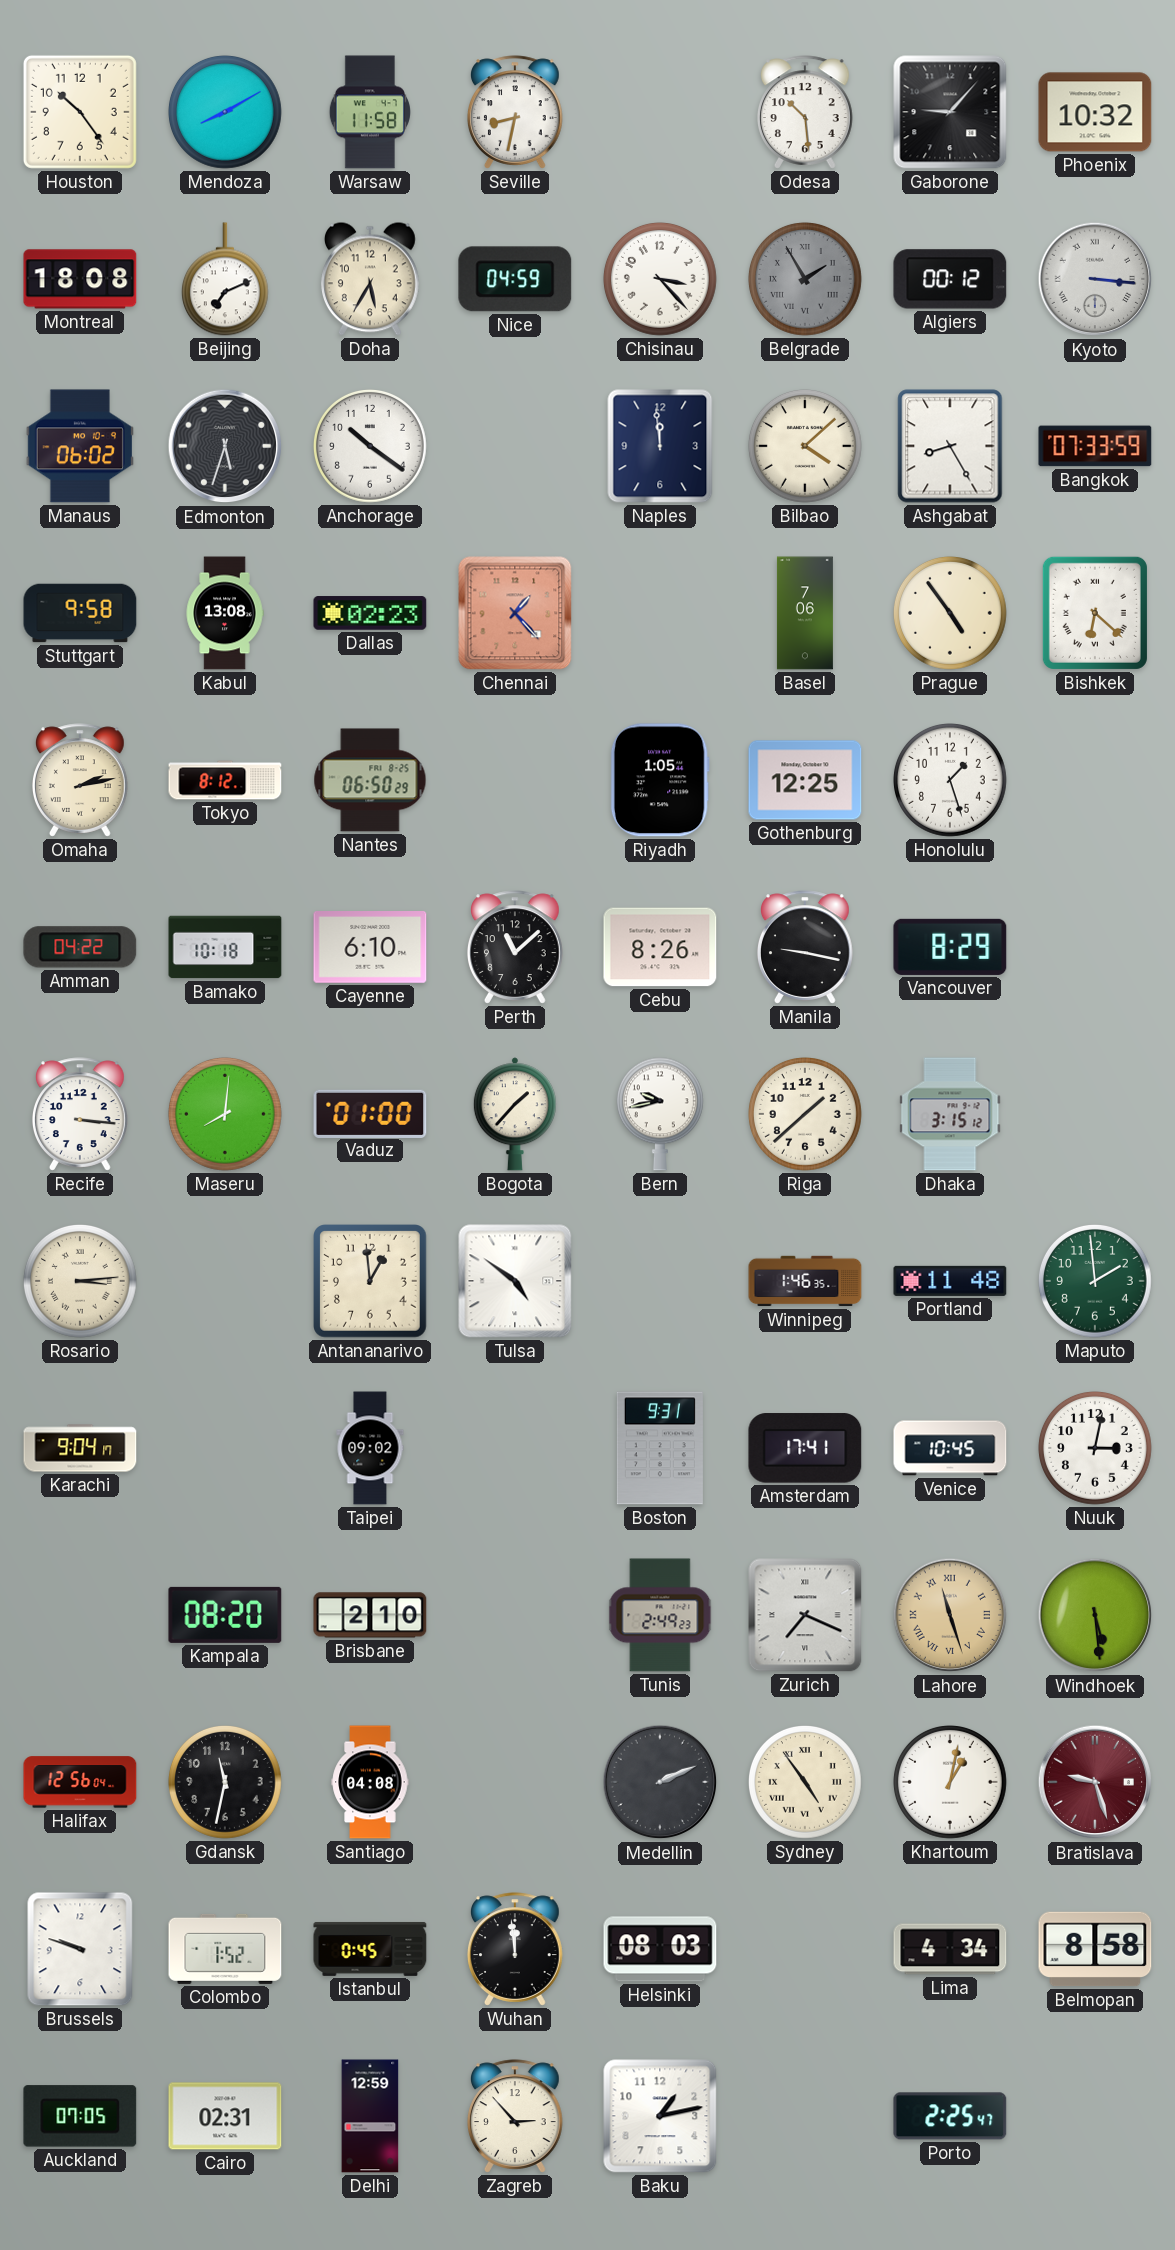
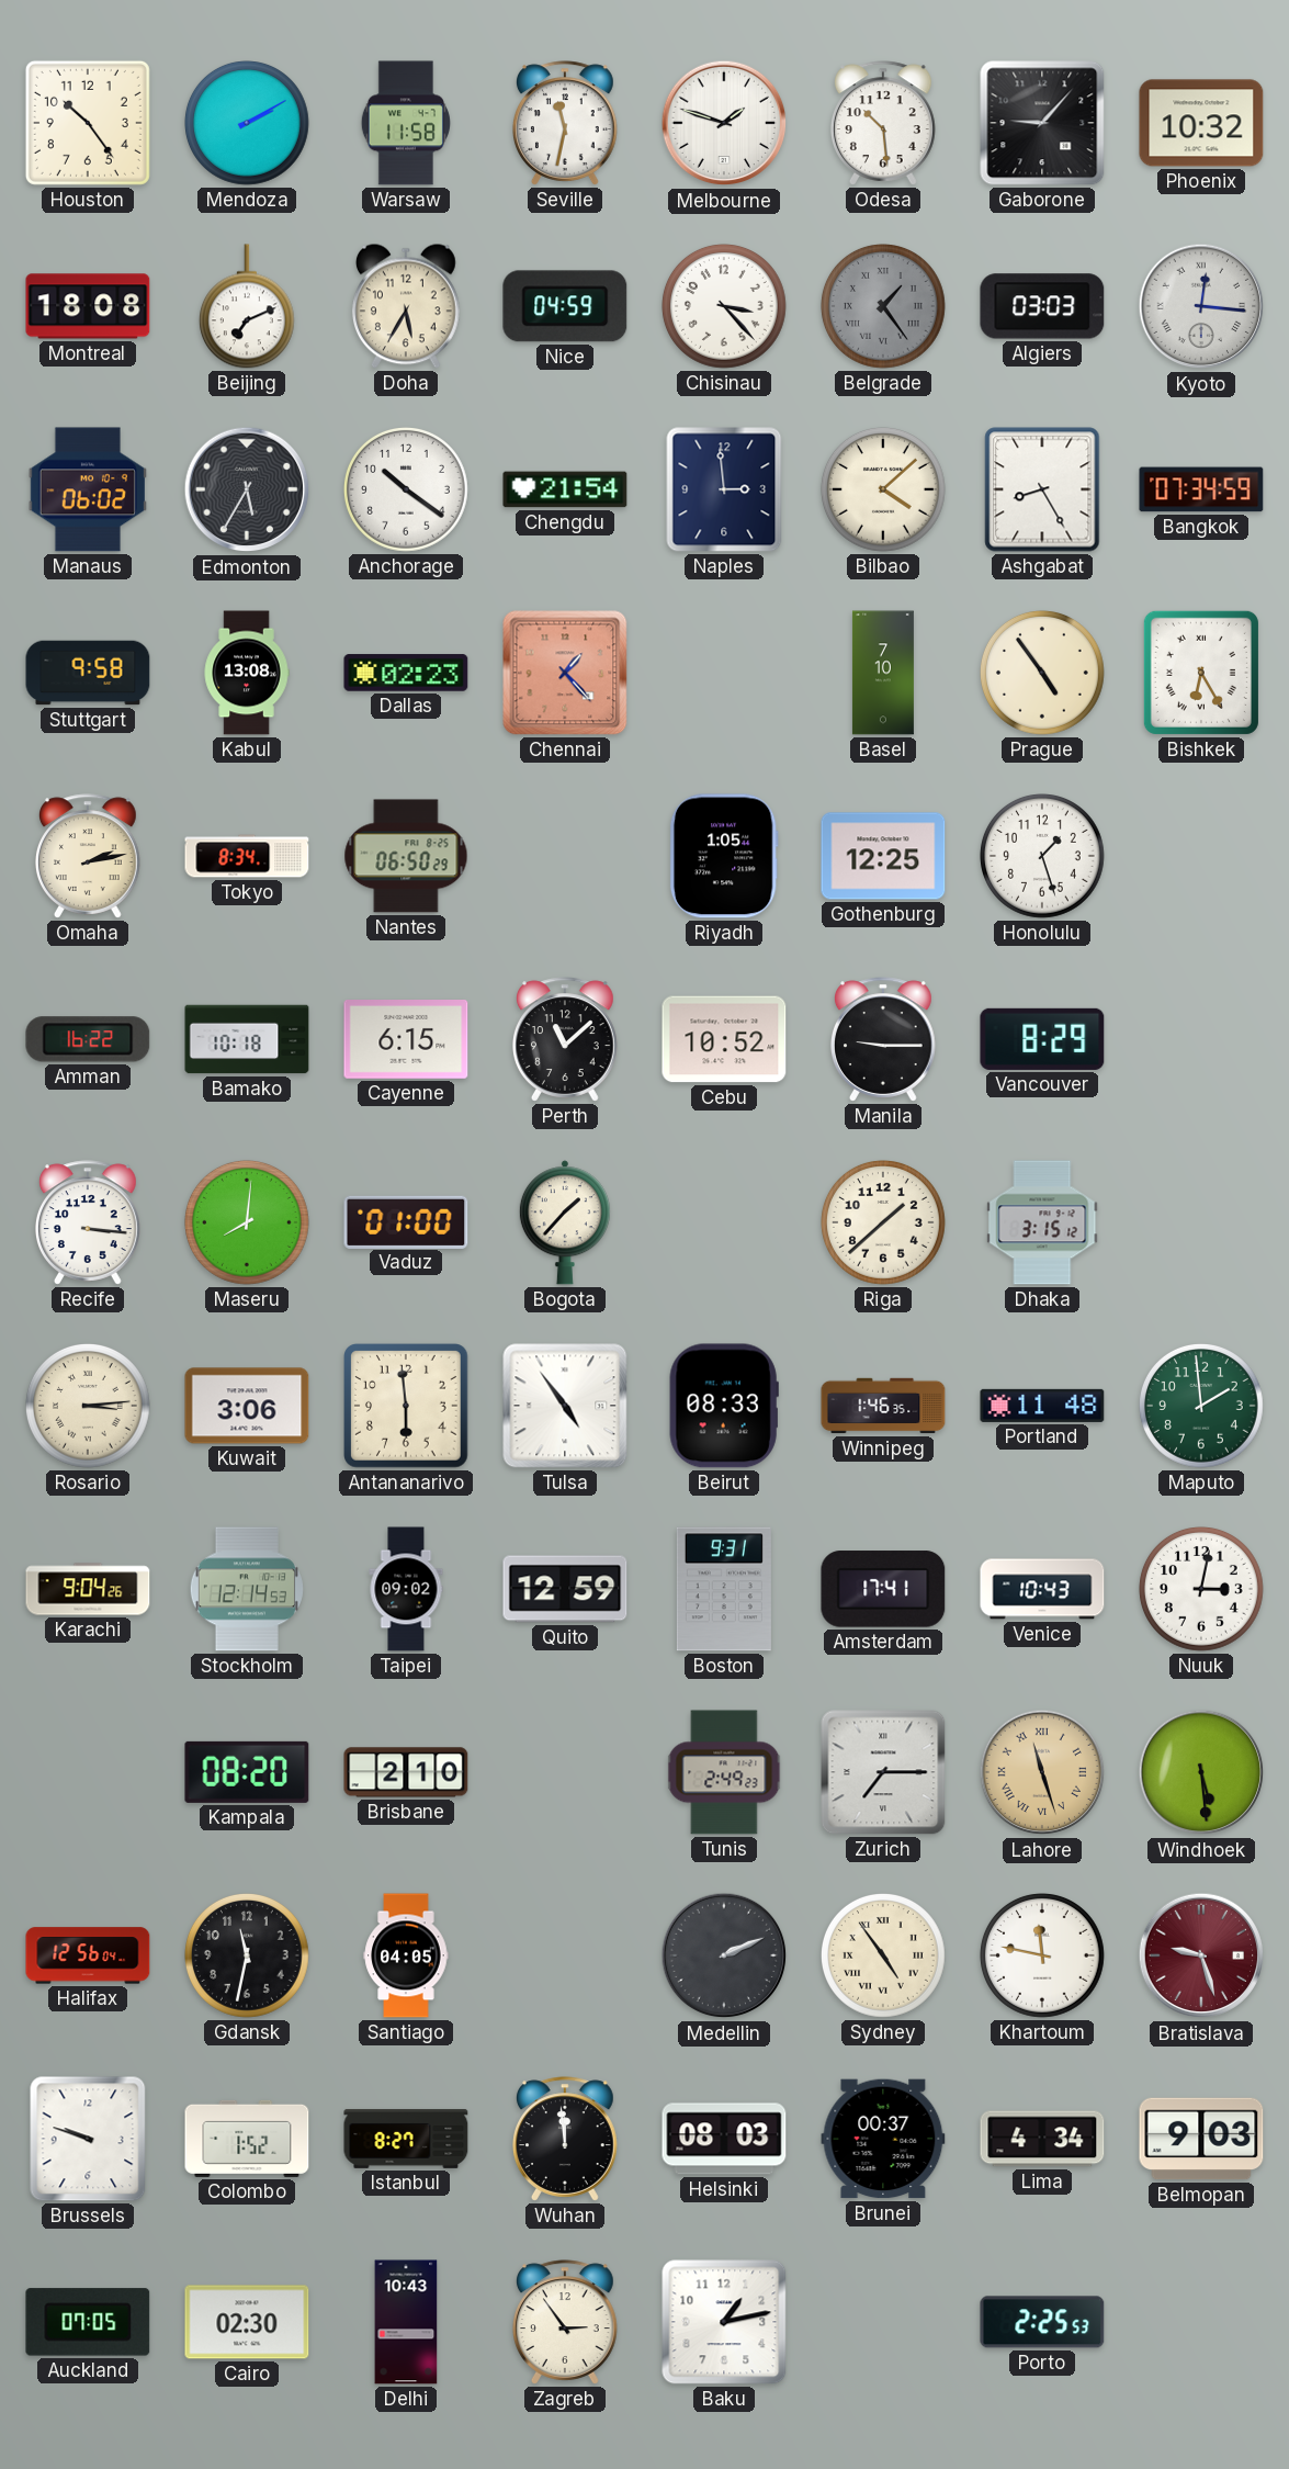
Mendoza: 8:10 -> 2:10 (248, 124)
Seville: 8:32 -> 11:32 (566, 123)
Melbourne: none -> 1:48 (724, 123)
Belgrade: 1:55 -> 1:24 (884, 307)
Algiers: 00:12 -> 03:03 (1042, 306)
Kyoto: 3:16 -> 12:16 (1201, 306)
Edmonton: 5:33 -> 5:35 (247, 489)
Chengdu: none -> 21:54 (565, 489)
Naples: 11:59 -> 2:59 (724, 489)
Bangkok: 07:33 -> 07:34 (1201, 489)
Basel: 7:06 -> 7:10 (883, 673)
Bishkek: 6:22 -> 6:25 (1201, 673)
Tokyo: 8:12 -> 8:34 (247, 856)
Amman: 04:22 -> 16:22 (88, 1039)
Cayenne: 6:10 -> 6:15 (406, 1040)
Cebu: 8:26 -> 10:52 (724, 1039)
Manila: 9:17 -> 9:15 (884, 1039)
Bern: 9:43 -> none (660, 1114)
Kuwait: none -> 3:06 (247, 1406)
Antananarivo: 12:59 -> 5:59 (406, 1406)
Tulsa: 4:51 -> 4:54 (565, 1406)
Beirut: none -> 08:33 (724, 1406)
Karachi: 9:04:17 -> 9:04:26 (88, 1589)
Stockholm: none -> 12:14 (247, 1589)
Quito: none -> 12:59 (565, 1589)
Venice: 10:45 -> 10:43 (1042, 1589)
Zurich: 7:19 -> 7:15 (883, 1772)
Santiago: 04:08 -> 04:05 (406, 1955)
Khartoum: 1:02 -> 11:47 (1043, 1957)
Istanbul: 0:45 -> 8:27 (406, 2139)
Brunei: none -> 00:37 (883, 2139)
Belmopan: 8:58 -> 9:03 (1201, 2139)
Cairo: 02:31 -> 02:30 (247, 2322)
Delhi: 12:59 -> 10:43 (406, 2322)
Zagreb: 2:53 -> 2:54 (566, 2322)
Porto: 2:25:47 -> 2:25:53 (1042, 2322)
